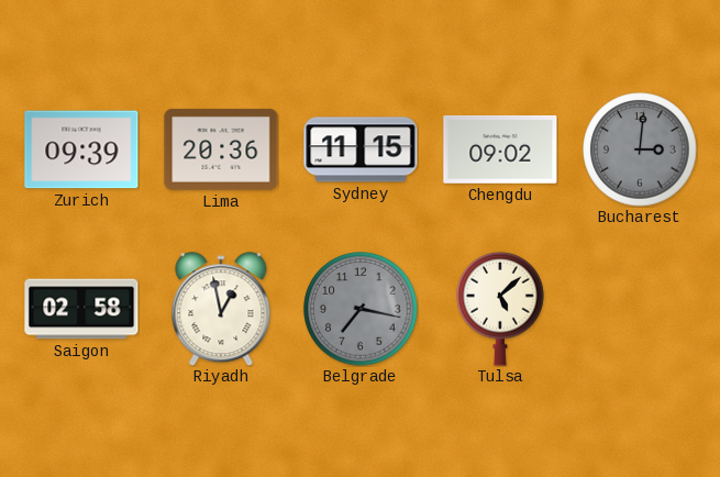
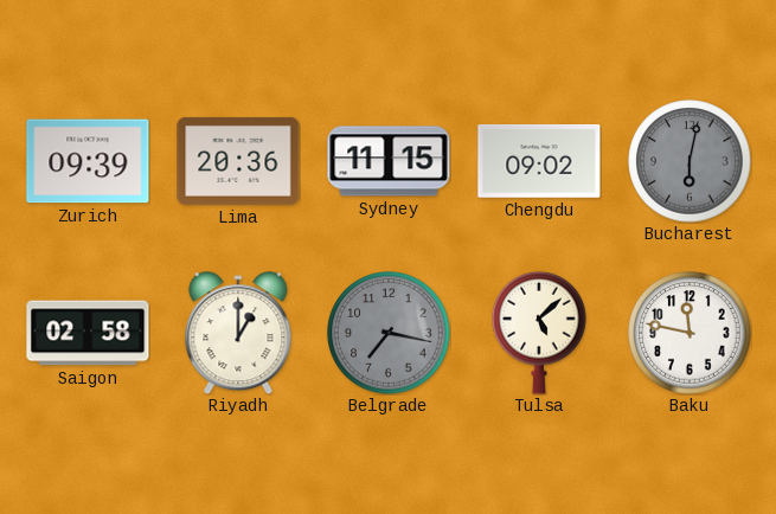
Bucharest: 3:01 -> 6:02 (690, 161)
Riyadh: 12:58 -> 1:00 (238, 333)
Baku: none -> 11:47 (690, 333)
